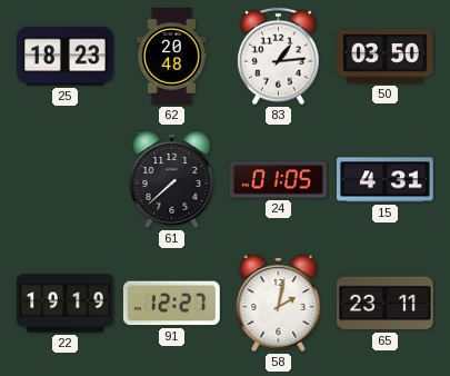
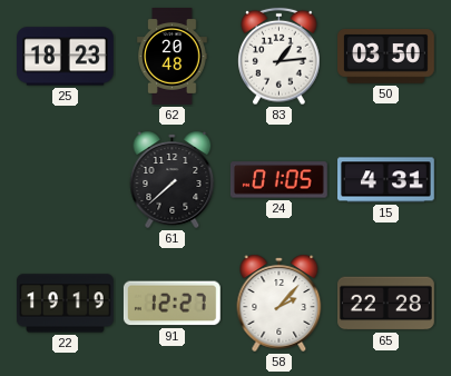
58: 2:02 -> 2:07 (280, 303)
65: 23:11 -> 22:28 (386, 304)
